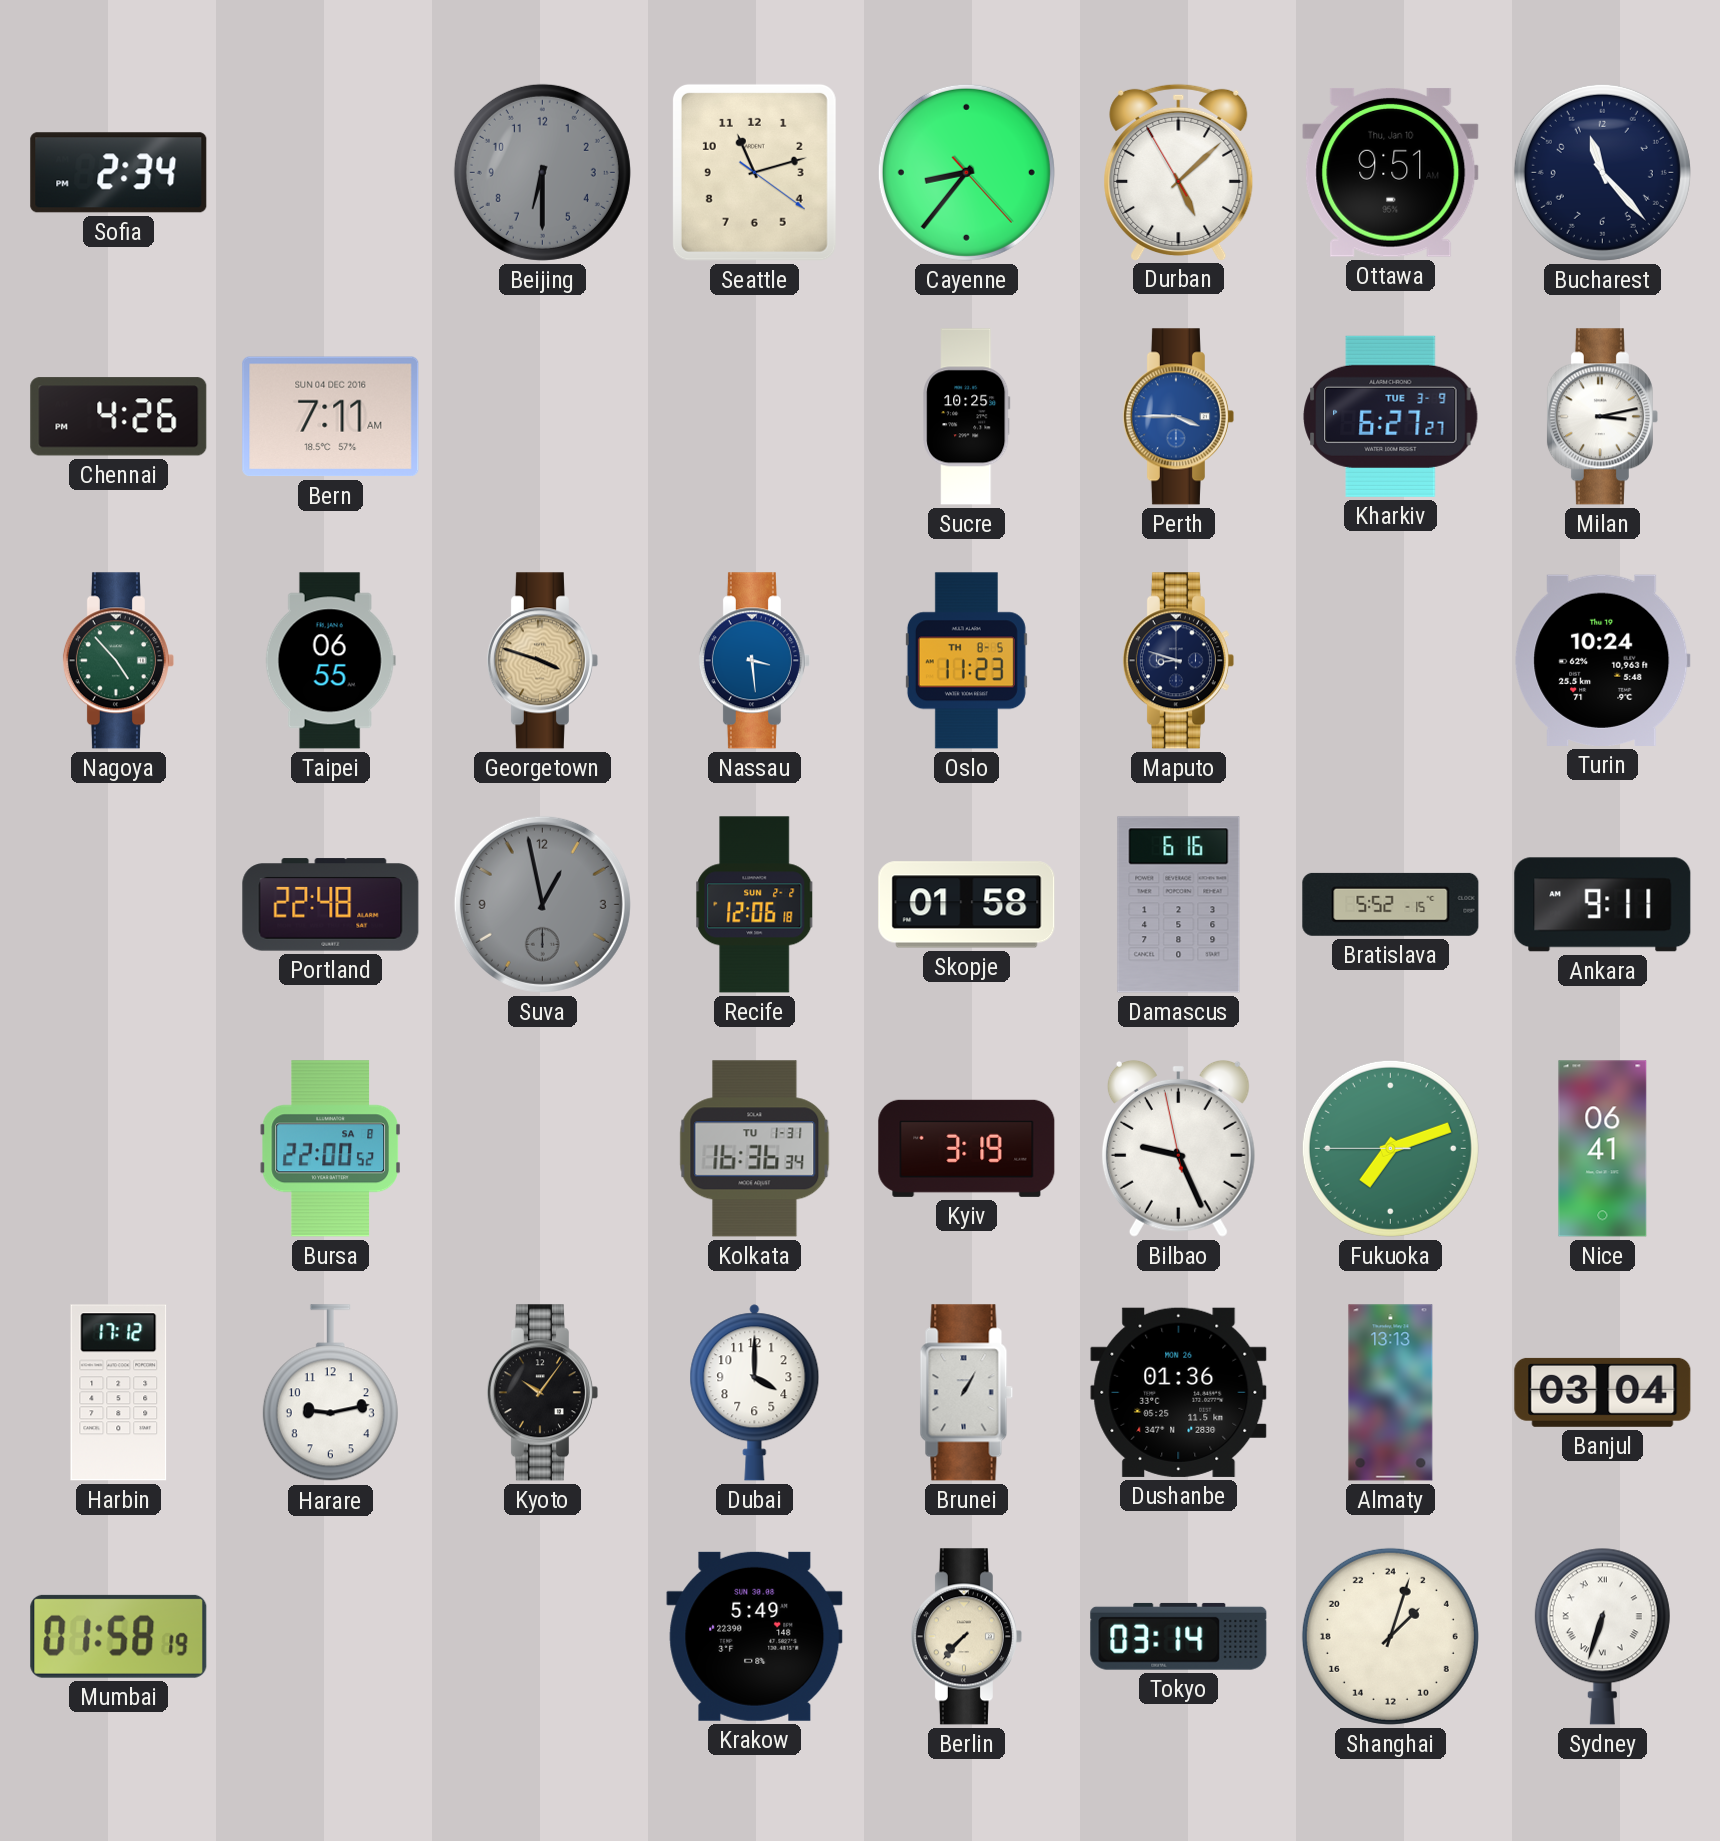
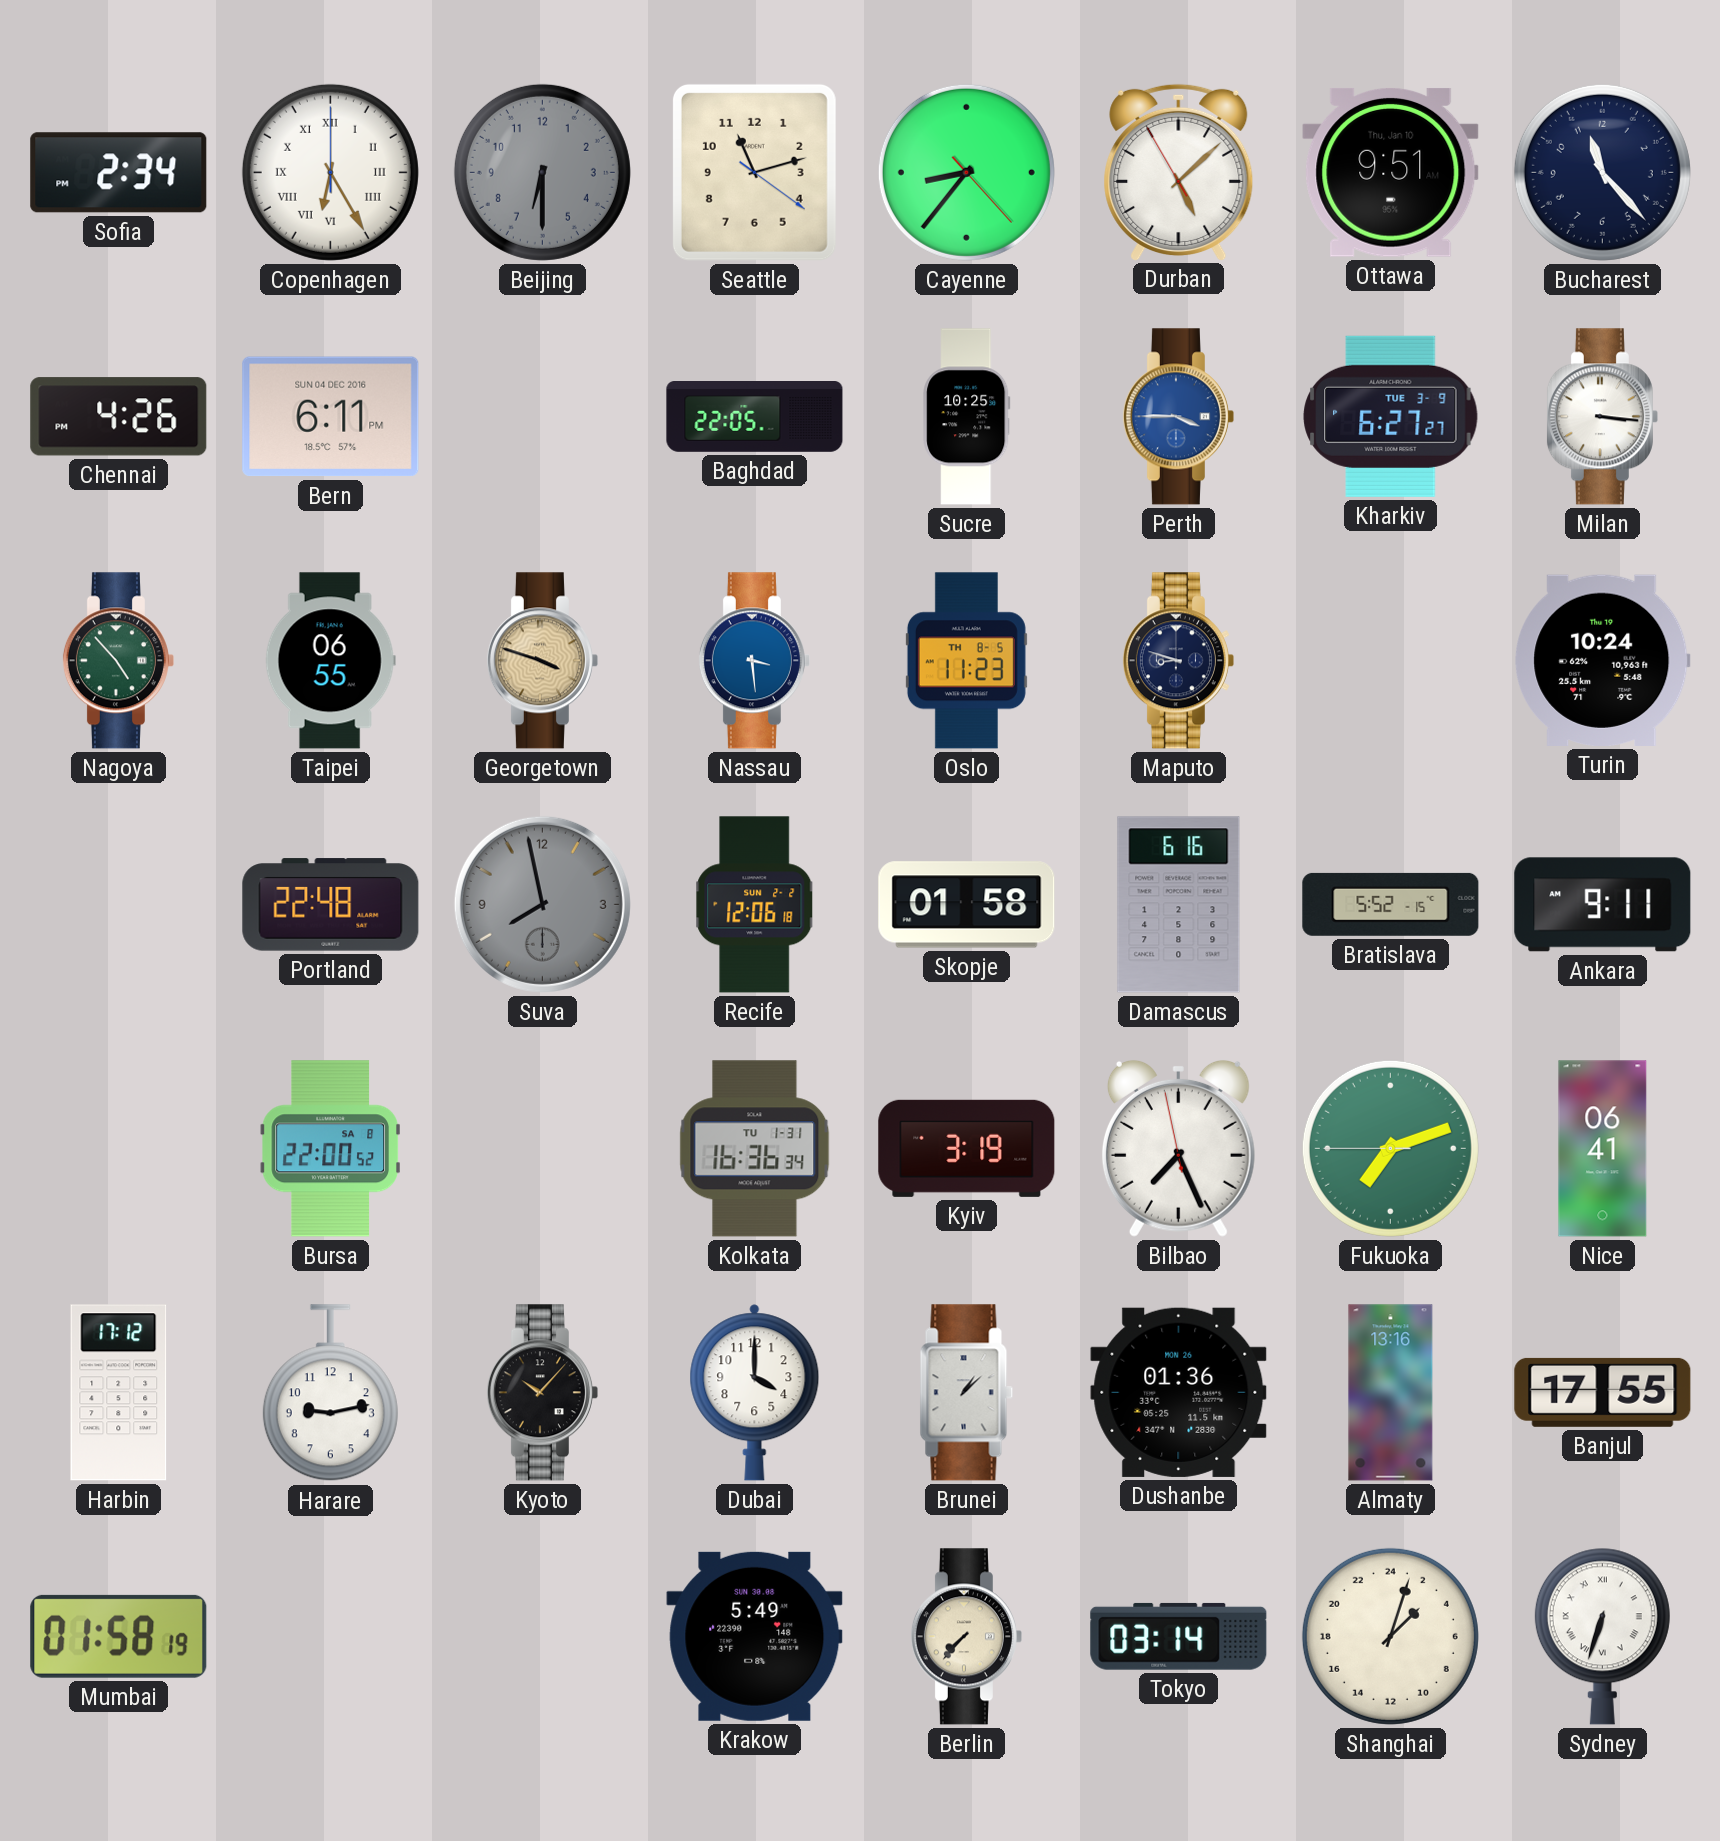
Copenhagen: none -> 6:25 (330, 172)
Bern: 7:11 -> 6:11 (331, 417)
Baghdad: none -> 22:05 (755, 417)
Milan: 3:13 -> 3:16 (1602, 417)
Suva: 12:58 -> 7:58 (542, 904)
Bilbao: 9:25 -> 7:25 (1178, 1148)
Kyoto: 10:06 -> 10:07 (542, 1393)
Brunei: 1:05 -> 1:08 (967, 1393)
Almaty: 13:13 -> 13:16 (1391, 1393)
Banjul: 03:04 -> 17:55 (1603, 1392)
